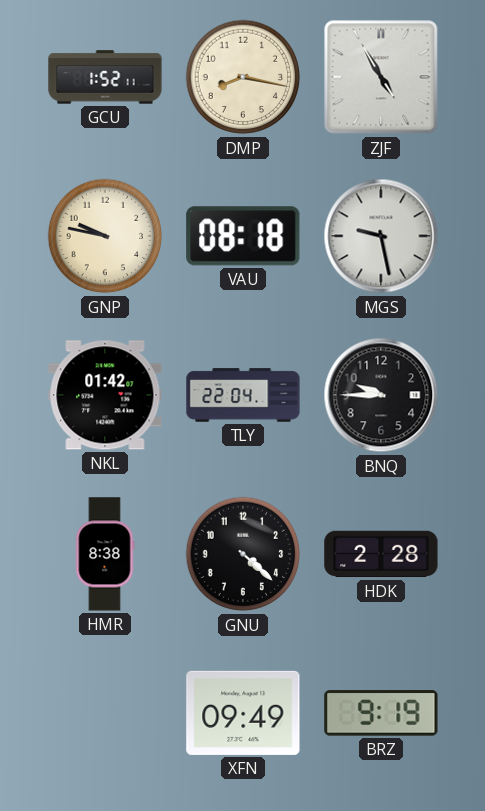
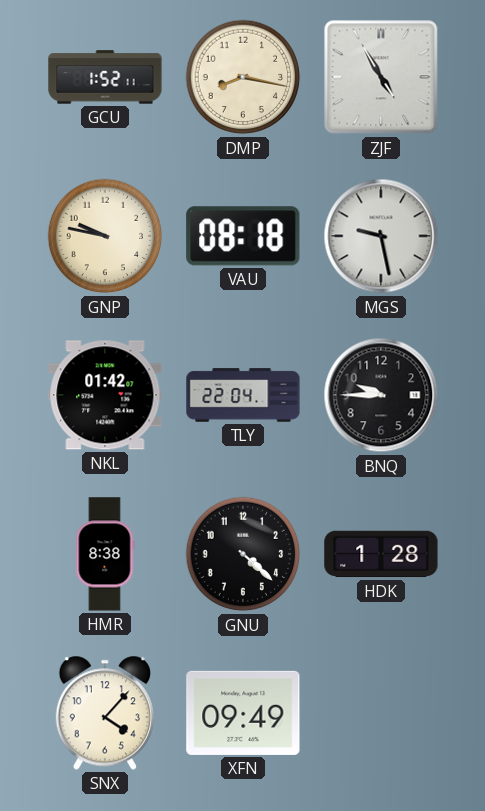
HDK: 2:28 -> 1:28 (381, 554)
SNX: none -> 4:07 (105, 713)
BRZ: 9:19 -> none (381, 713)
